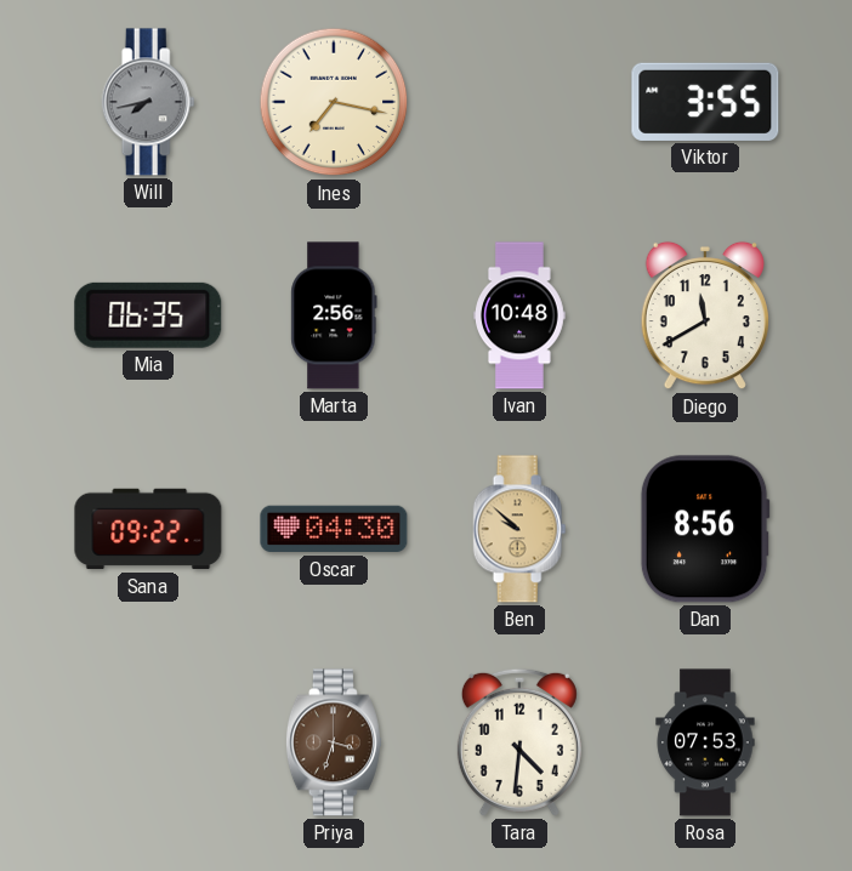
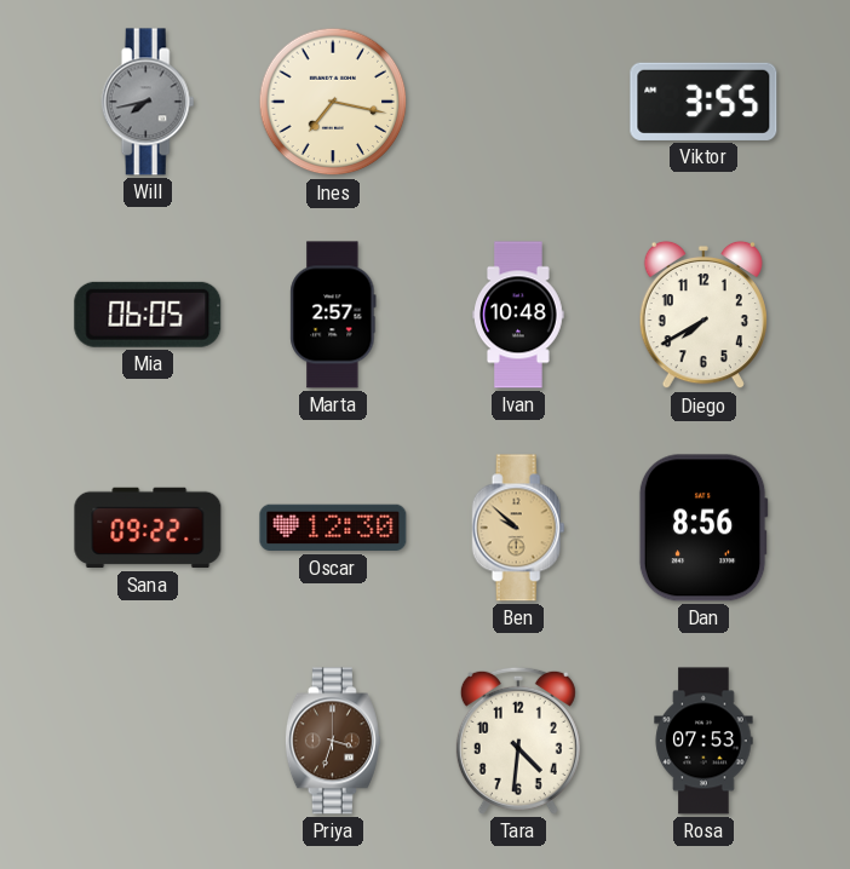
Mia: 06:35 -> 06:05 (148, 315)
Marta: 2:56 -> 2:57 (333, 315)
Diego: 11:40 -> 7:40 (703, 315)
Oscar: 04:30 -> 12:30 (333, 528)
